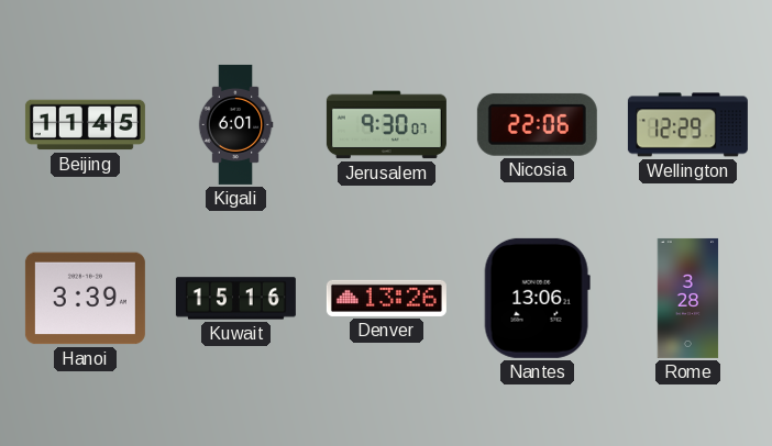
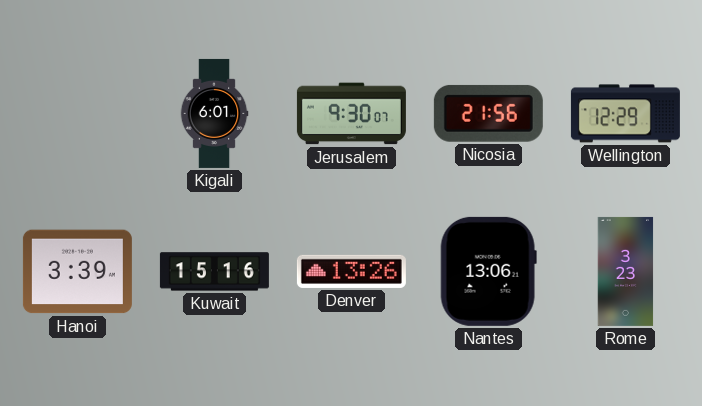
Beijing: 11:45 -> none (85, 125)
Nicosia: 22:06 -> 21:56 (488, 113)
Rome: 3:28 -> 3:23 (626, 271)
